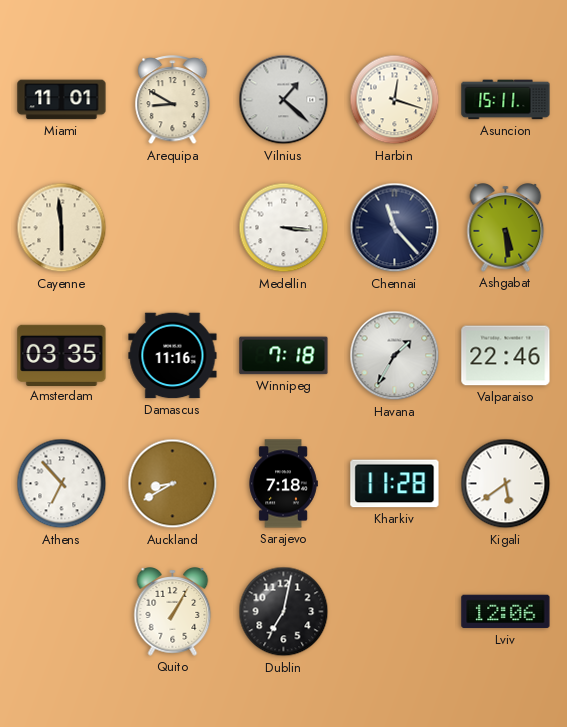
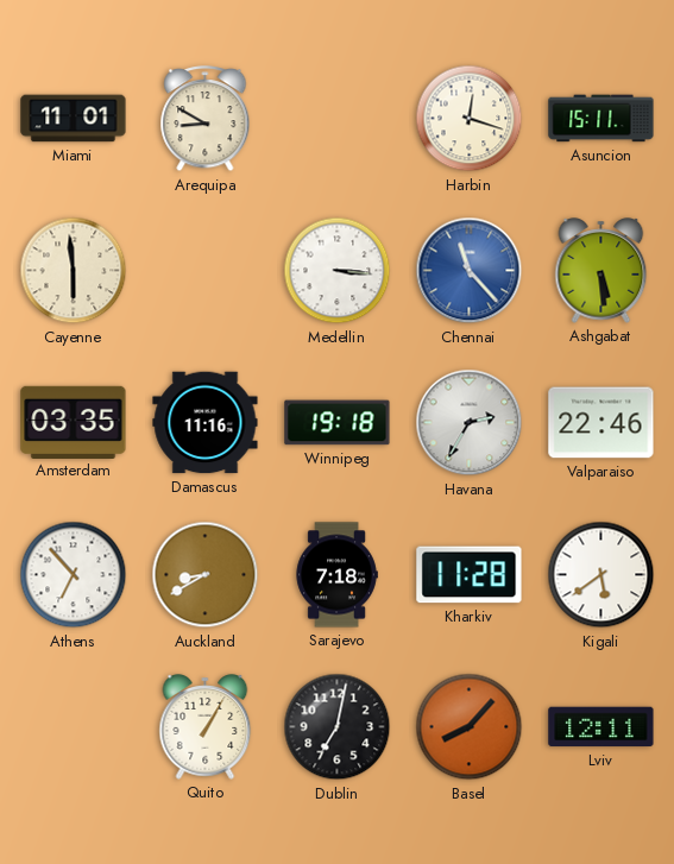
Vilnius: 1:22 -> none (284, 100)
Chennai dial: navy -> blue (470, 271)
Winnipeg: 7:18 -> 19:18 (338, 423)
Havana: 1:35 -> 2:35 (470, 423)
Basel: none -> 8:07 (470, 727)
Lviv: 12:06 -> 12:11 (601, 727)
